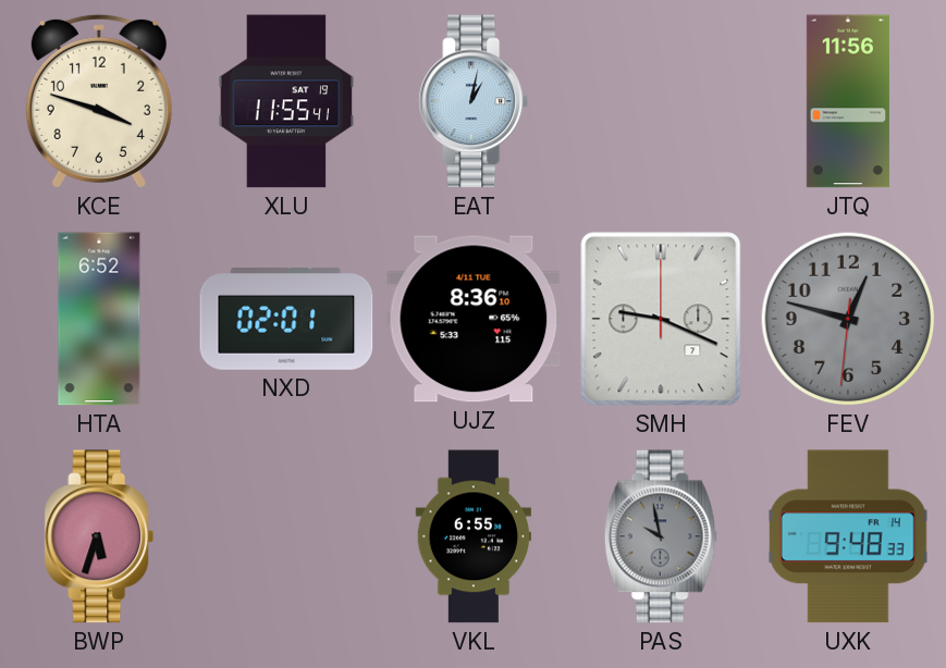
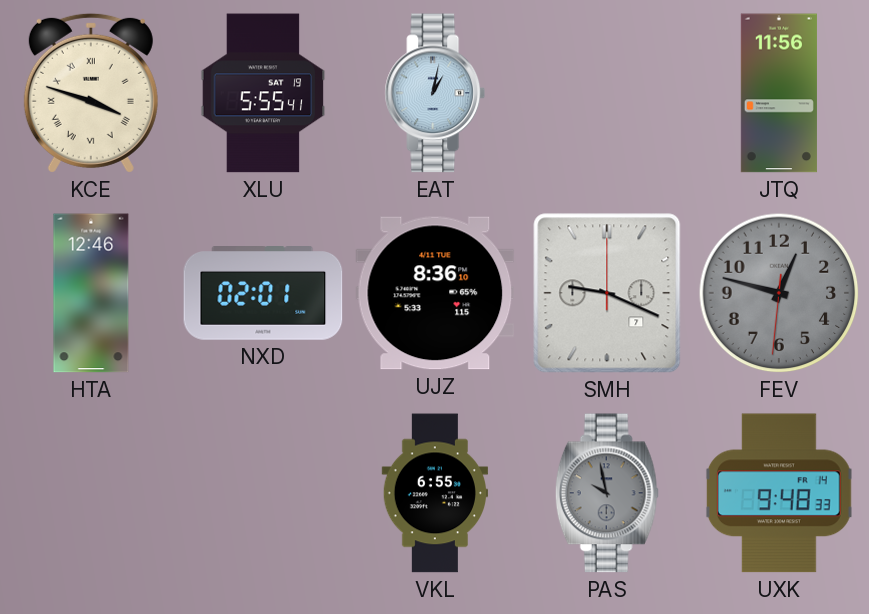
KCE numerals: Arabic -> Roman (91, 93)
XLU: 11:55 -> 5:55 (263, 93)
HTA: 6:52 -> 12:46 (91, 293)
BWP: 5:33 -> none (99, 536)
